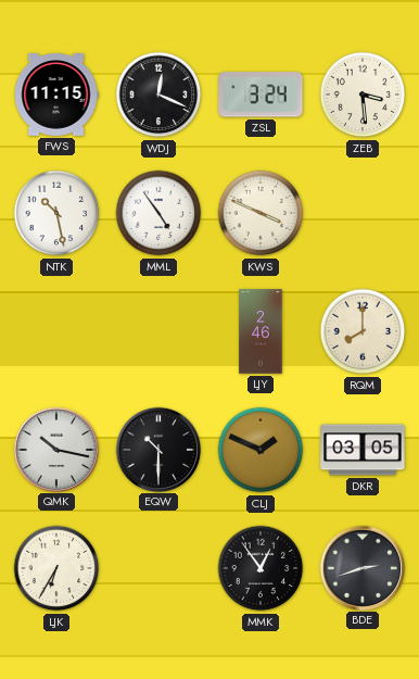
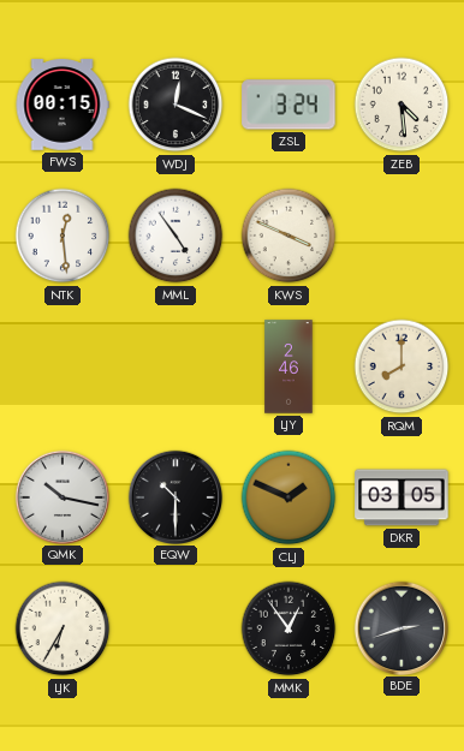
FWS: 11:15 -> 00:15 (63, 105)
ZEB: 3:29 -> 4:29 (401, 105)
NTK: 10:28 -> 12:29 (63, 236)
